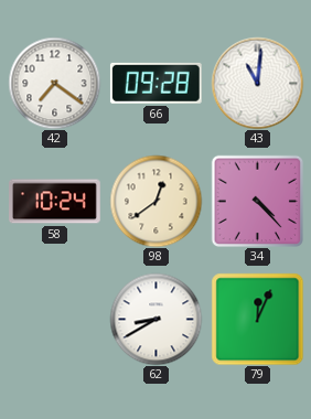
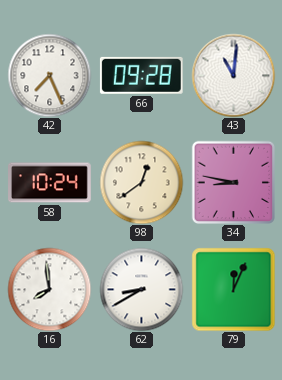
42: 7:21 -> 7:26 (49, 75)
34: 4:23 -> 8:47 (233, 182)
16: none -> 7:59 (49, 289)
